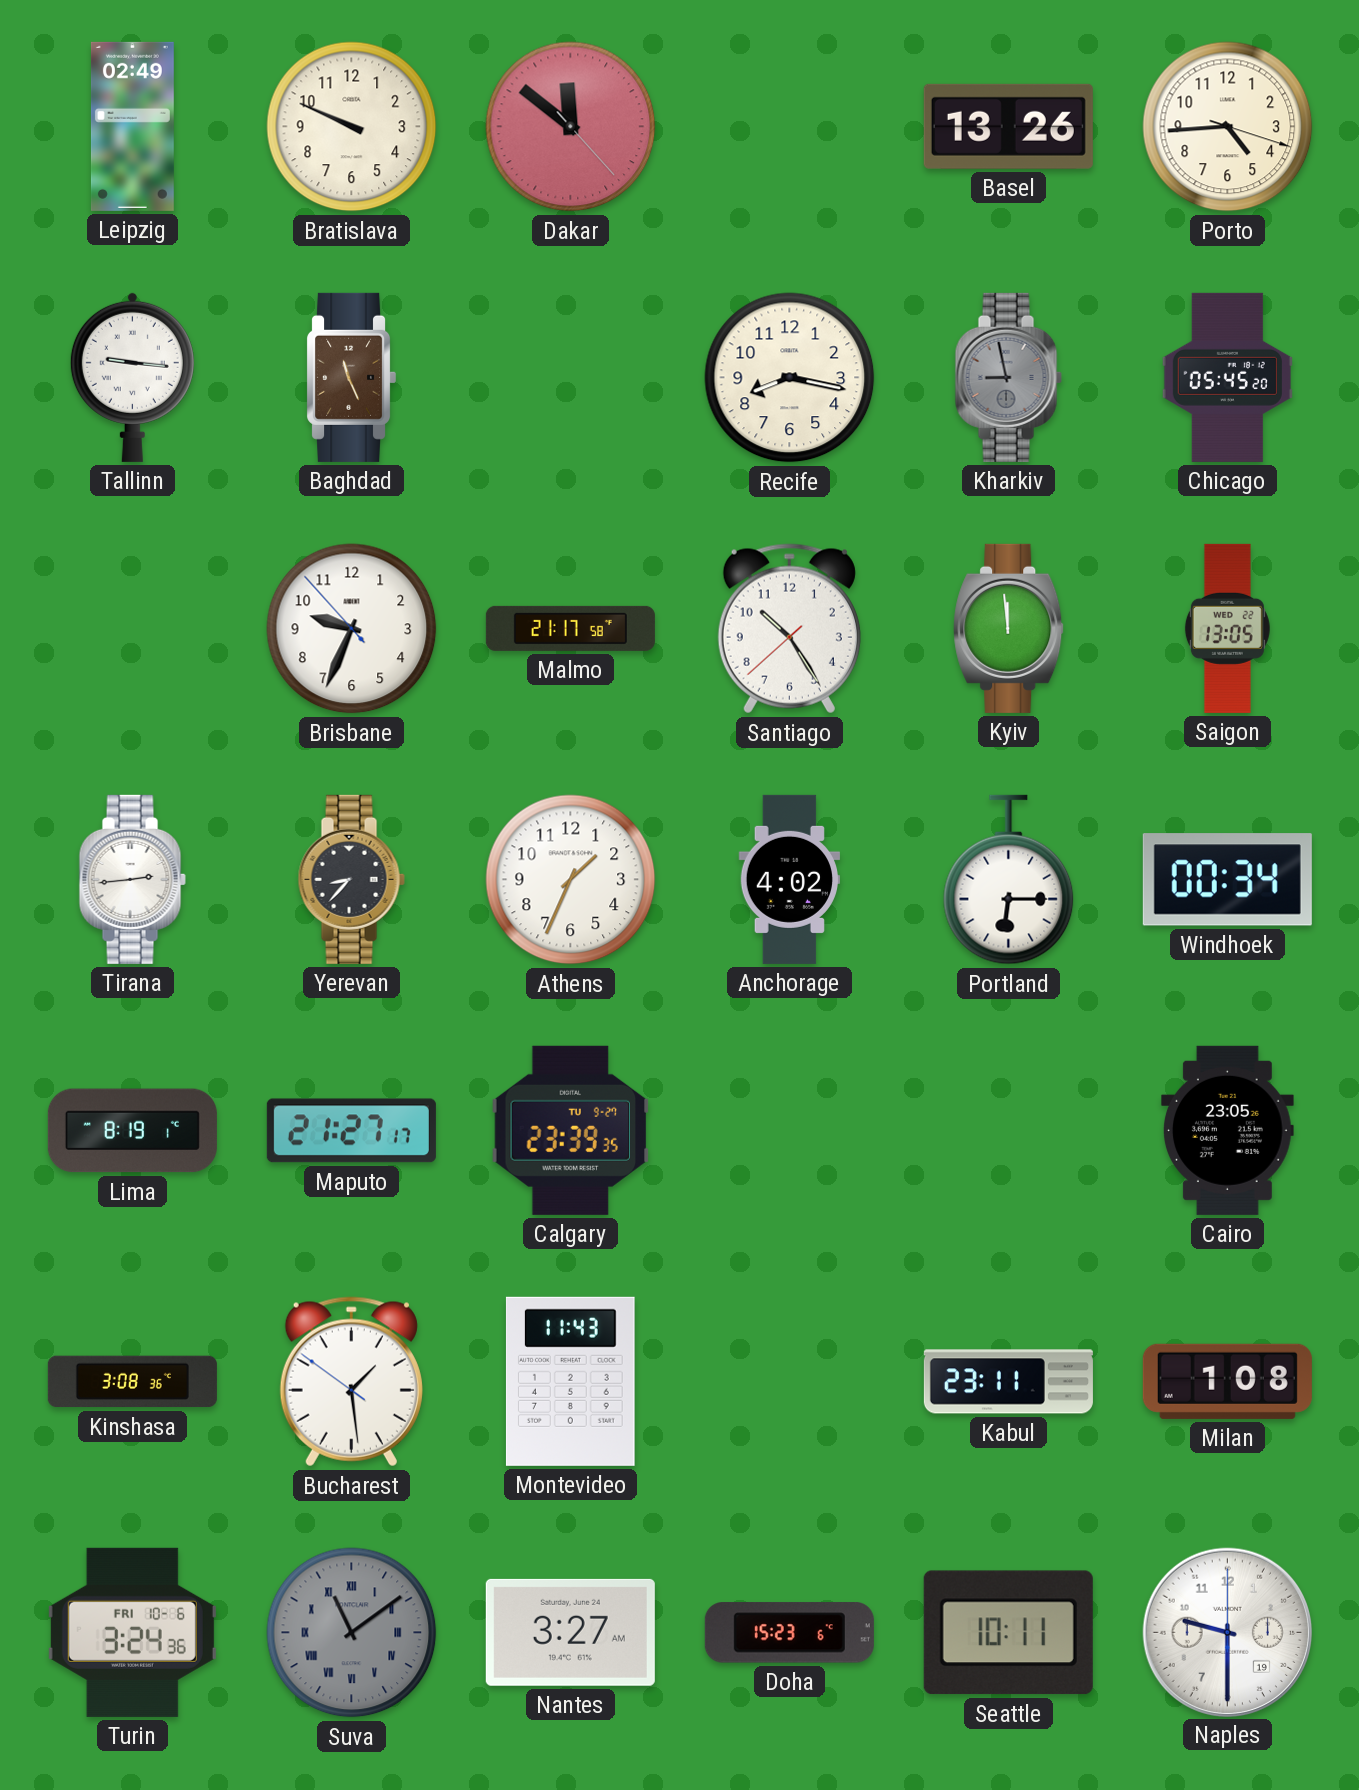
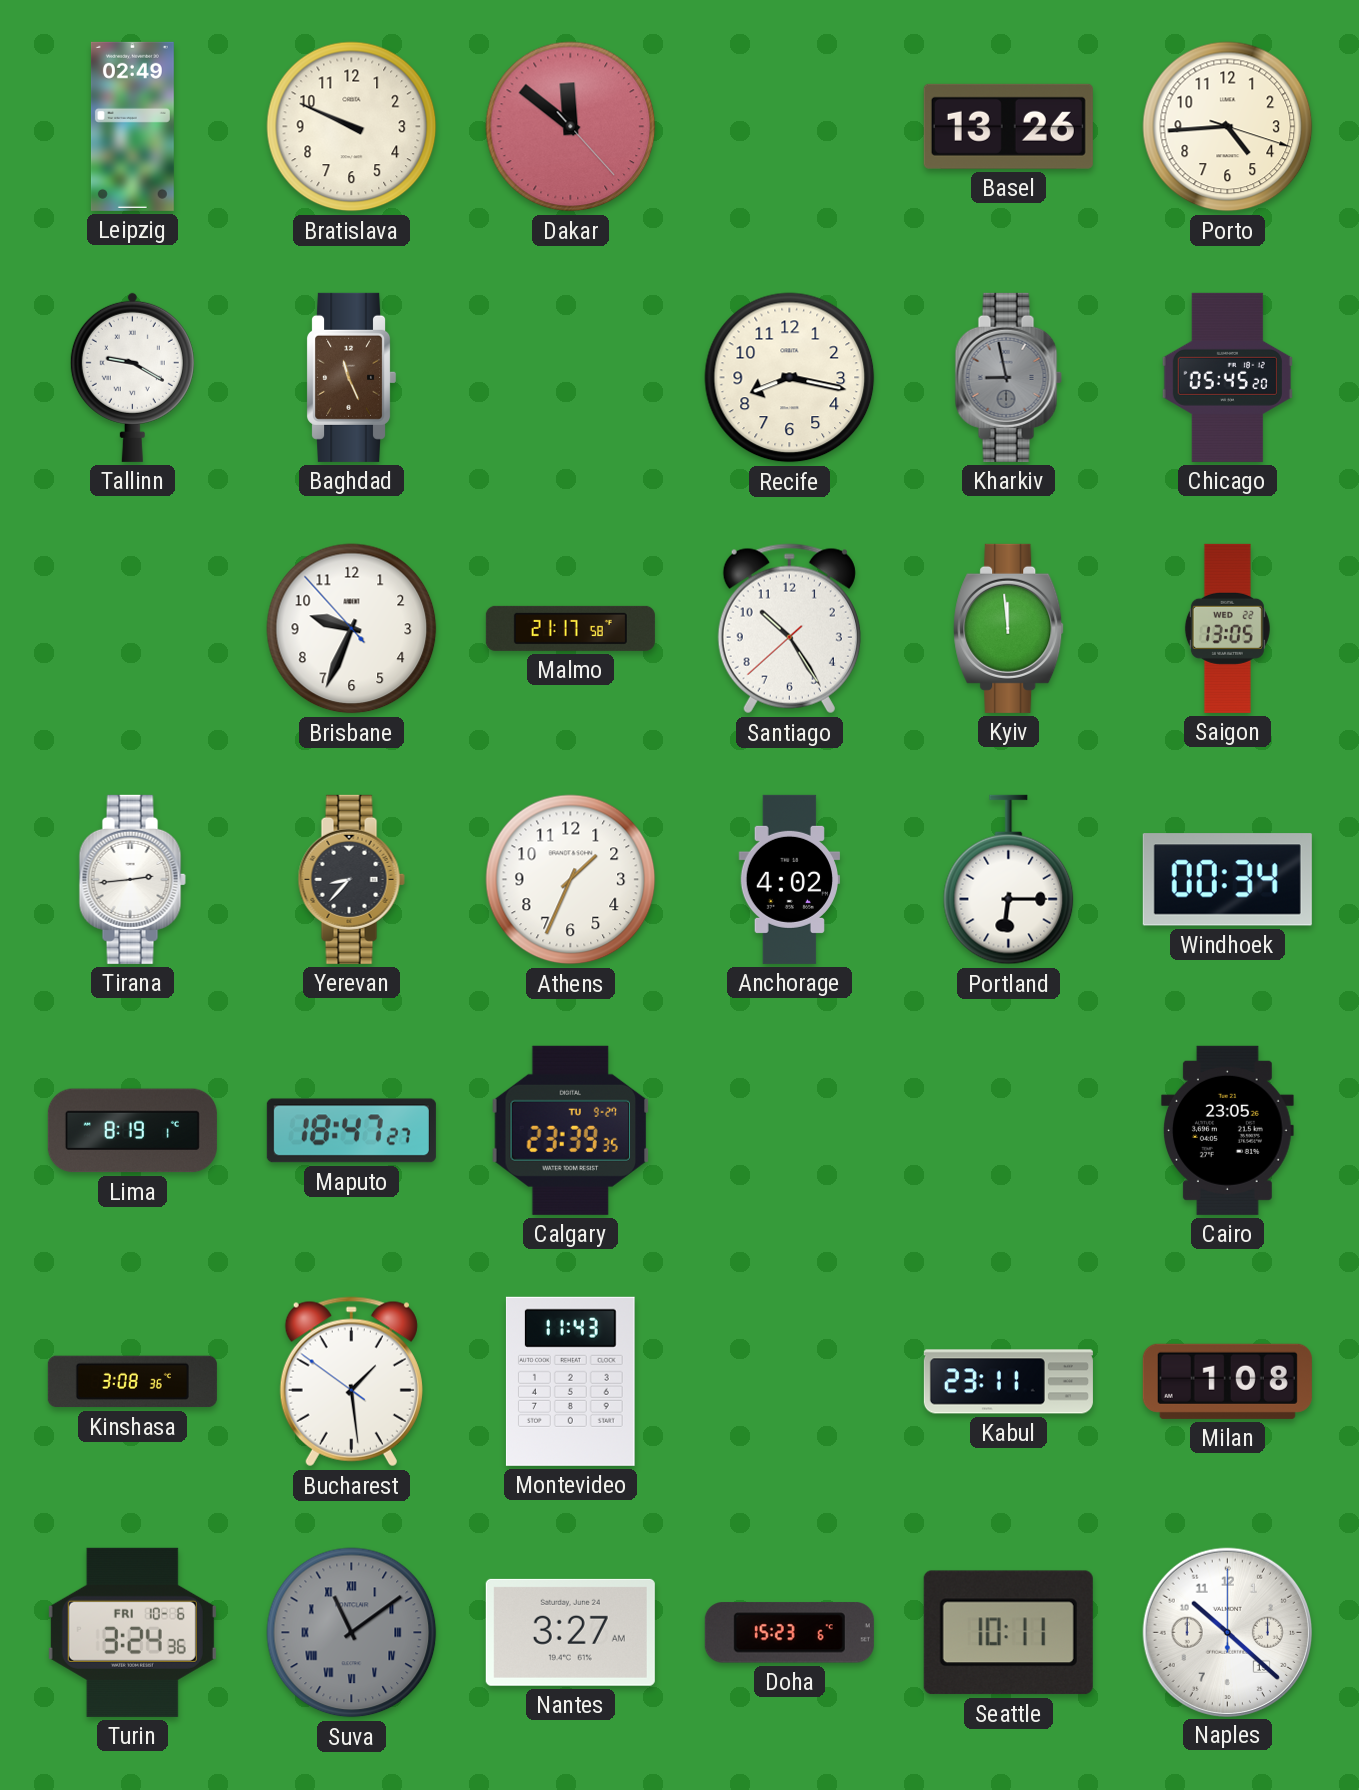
Tallinn: 9:16 -> 9:20 (132, 377)
Maputo: 21:27 -> 18:47 (351, 1131)
Naples: 9:30 -> 10:22 (1227, 1632)
